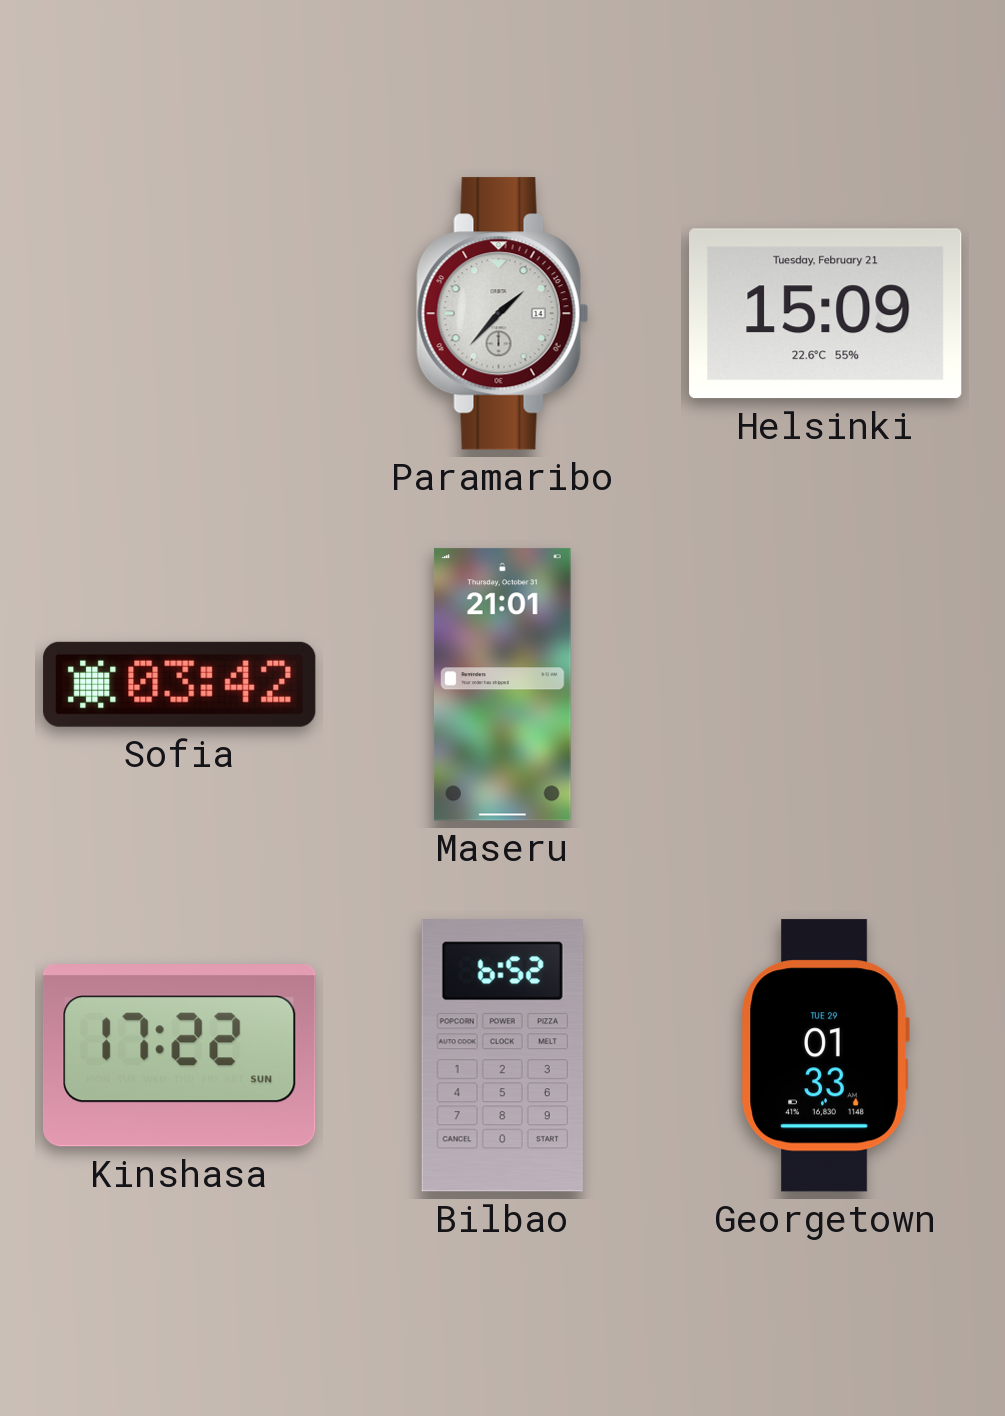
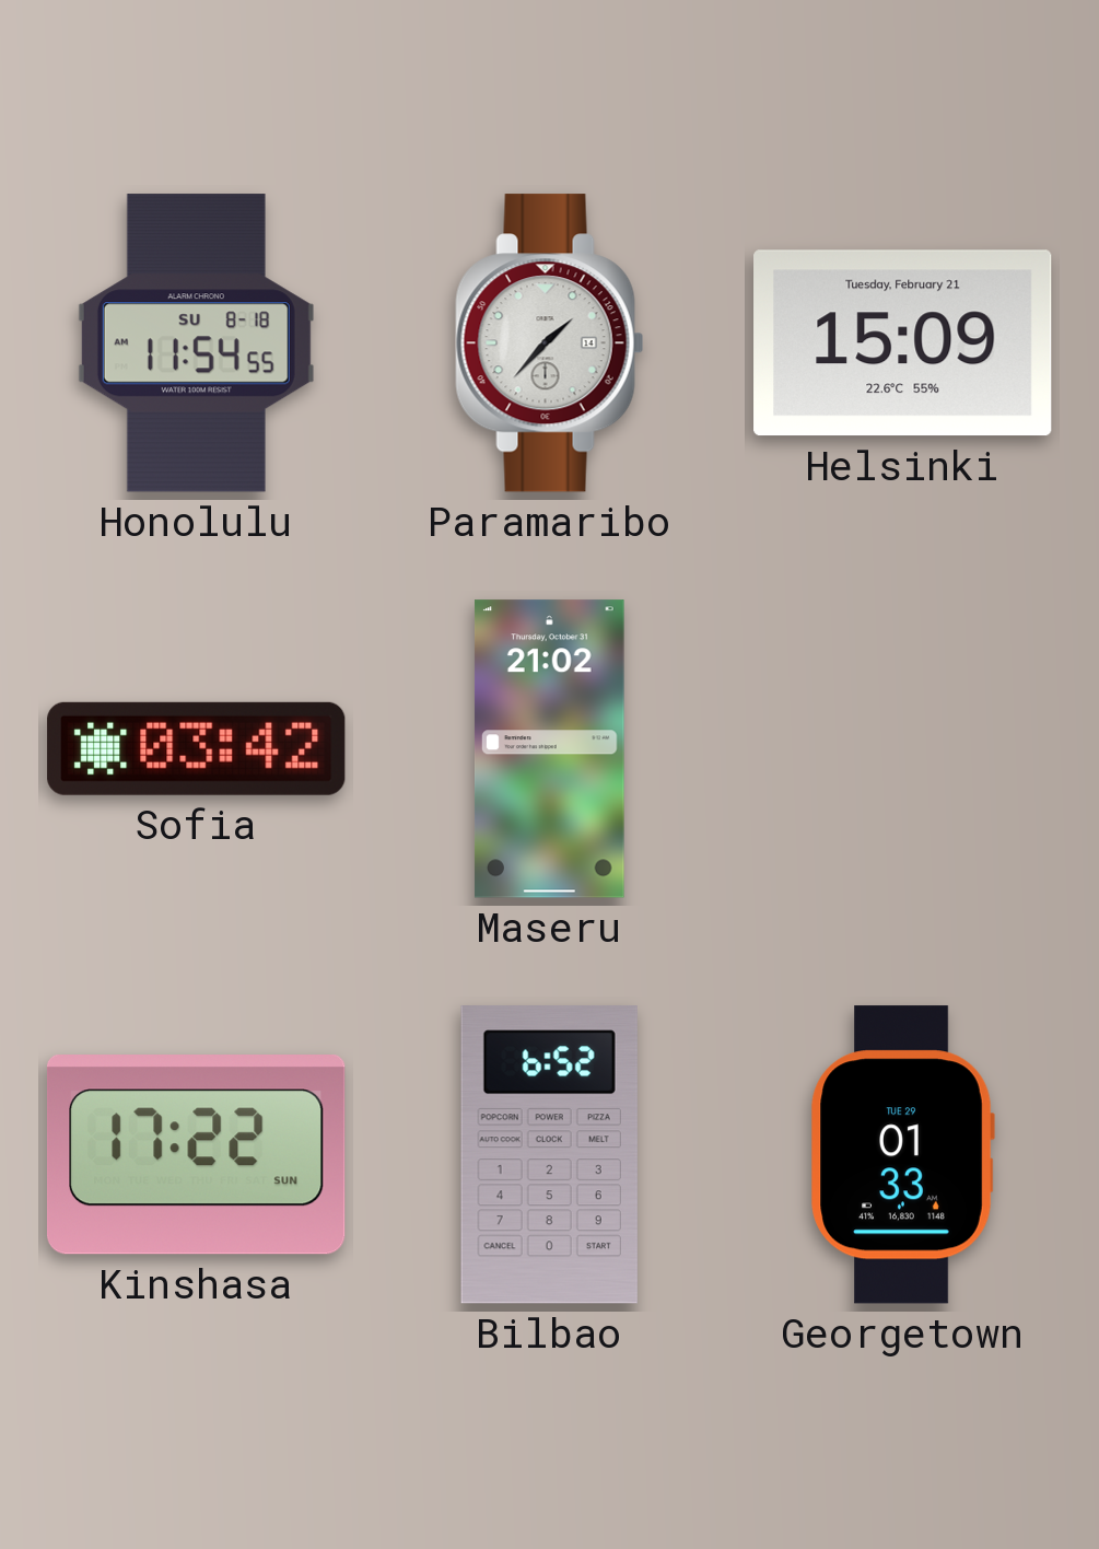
Honolulu: none -> 11:54 (196, 343)
Maseru: 21:01 -> 21:02 (549, 749)
